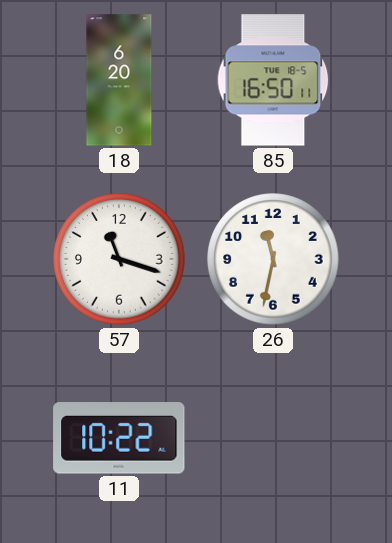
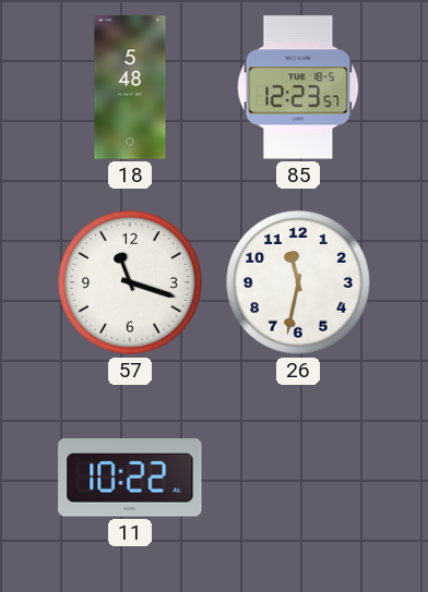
18: 6:20 -> 5:48 (130, 87)
85: 16:50 -> 12:23 (298, 87)
